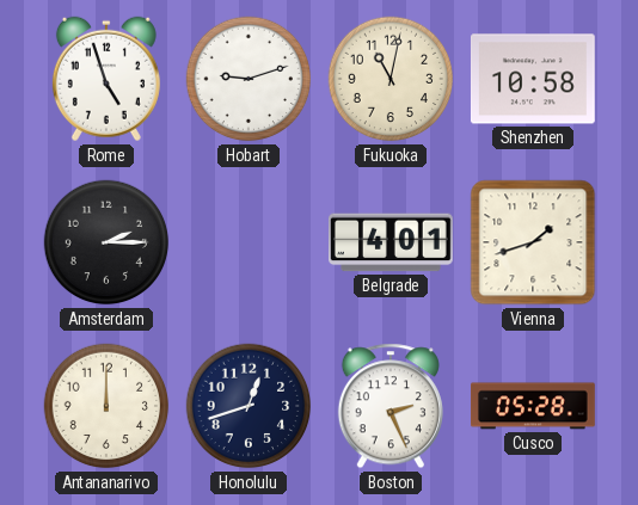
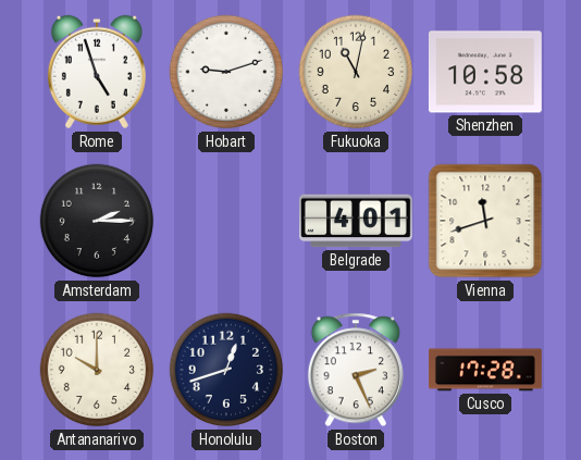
Vienna: 1:42 -> 11:42 (485, 221)
Antananarivo: 12:00 -> 10:00 (97, 370)
Cusco: 05:28 -> 17:28 (486, 370)
